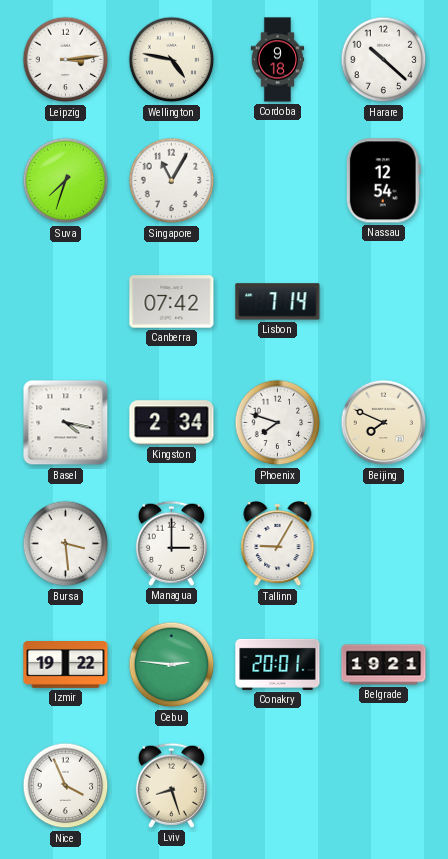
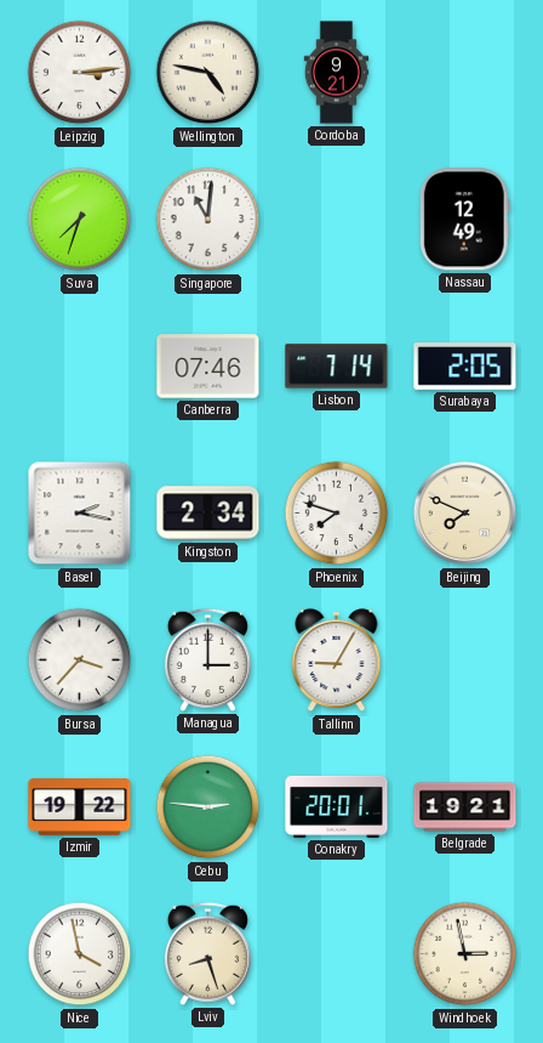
Cordoba: 9:18 -> 9:21 (337, 73)
Harare: 10:22 -> none (384, 60)
Singapore: 11:05 -> 11:01 (208, 220)
Nassau: 12:54 -> 12:49 (464, 220)
Canberra: 07:42 -> 07:46 (208, 367)
Surabaya: none -> 2:05 (465, 367)
Basel: 4:17 -> 2:17 (80, 514)
Bursa: 3:29 -> 3:37 (80, 661)
Nice: 3:56 -> 3:58 (80, 954)
Windhoek: none -> 2:58 (465, 954)
